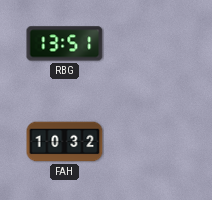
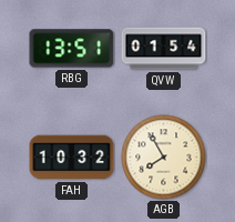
QVW: none -> 01:54 (164, 49)
AGB: none -> 7:55 (164, 158)
